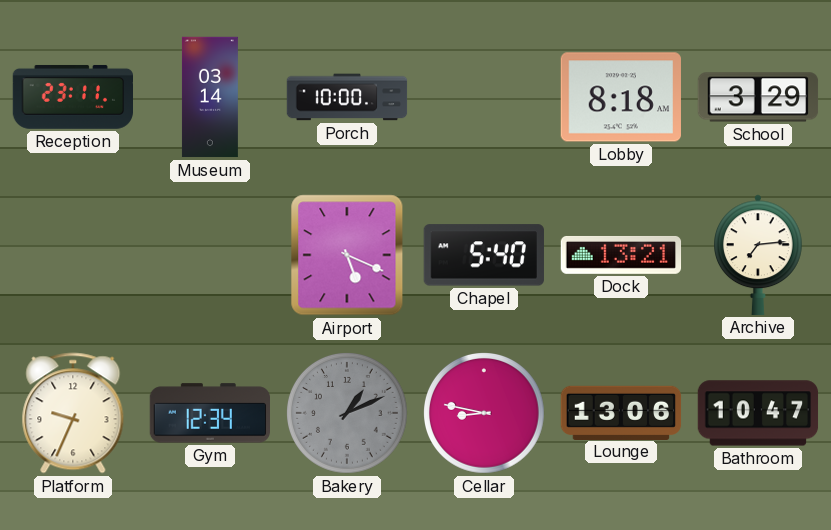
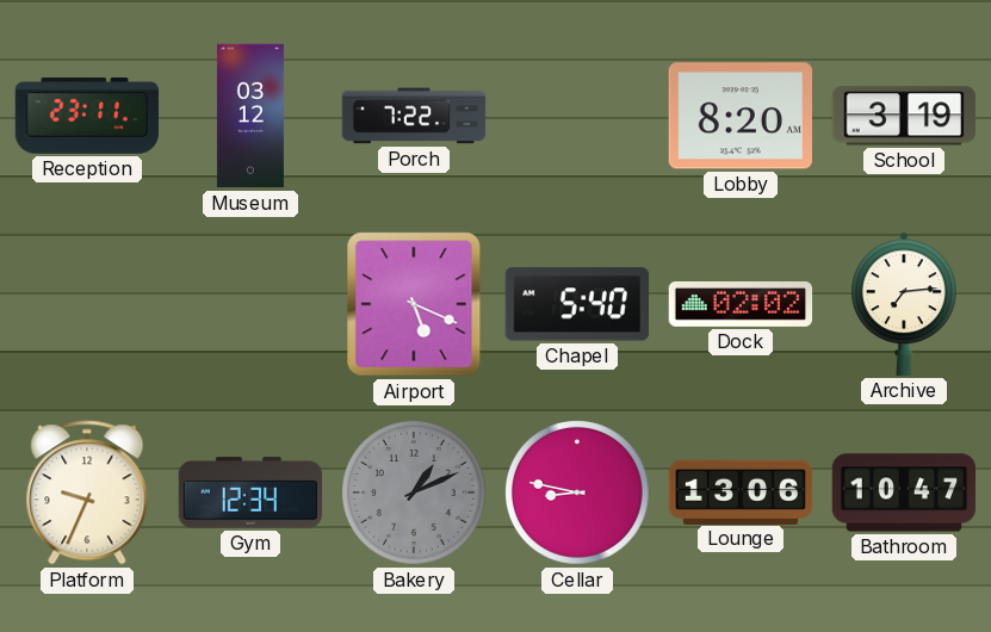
Museum: 03:14 -> 03:12 (250, 116)
Porch: 10:00 -> 7:22 (414, 116)
Lobby: 8:18 -> 8:20 (739, 116)
School: 3:29 -> 3:19 (904, 116)
Dock: 13:21 -> 02:02 (741, 304)
